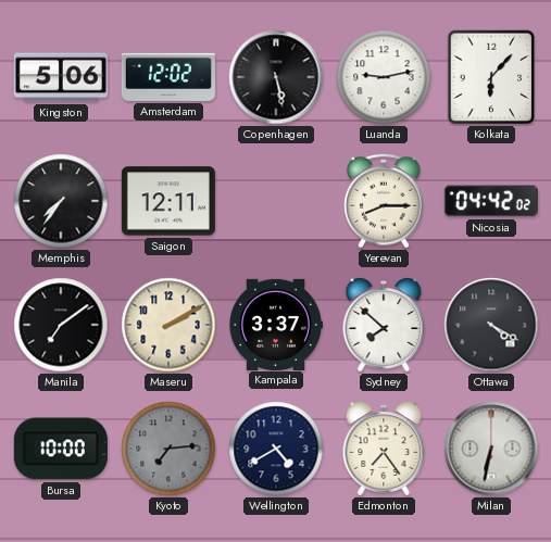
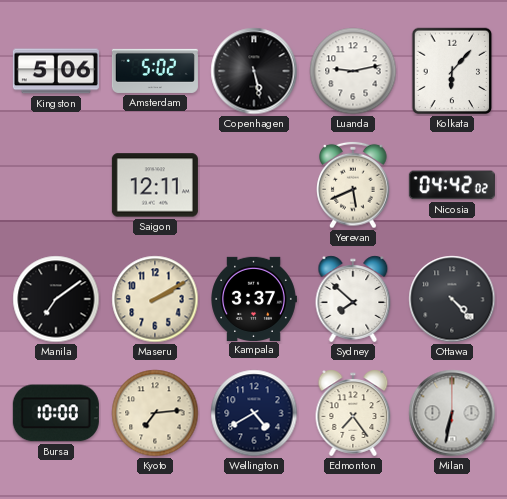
Amsterdam: 12:02 -> 5:02 (155, 71)
Memphis: 7:36 -> none (61, 201)
Yerevan: 8:15 -> 5:41 (353, 185)
Ottawa: 4:20 -> 4:23 (452, 299)
Kyoto dial: grey -> cream (155, 413)
